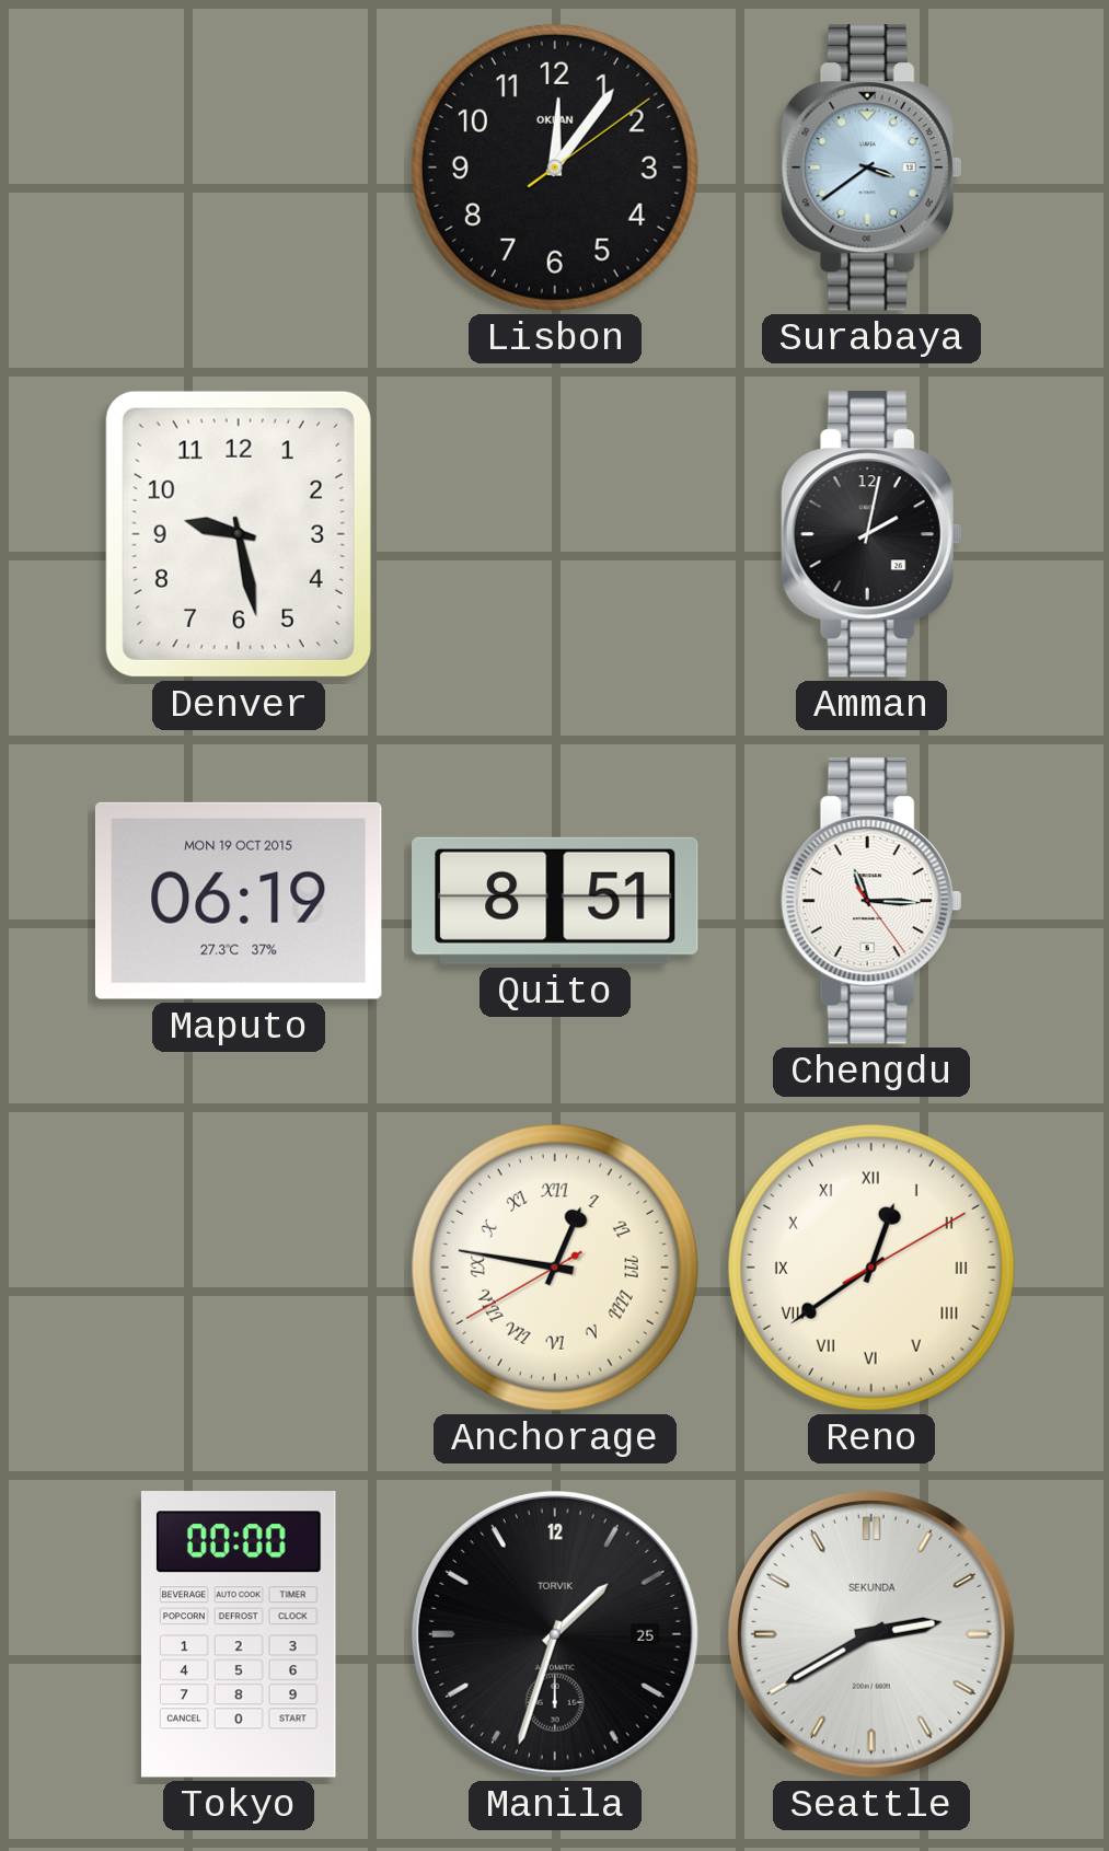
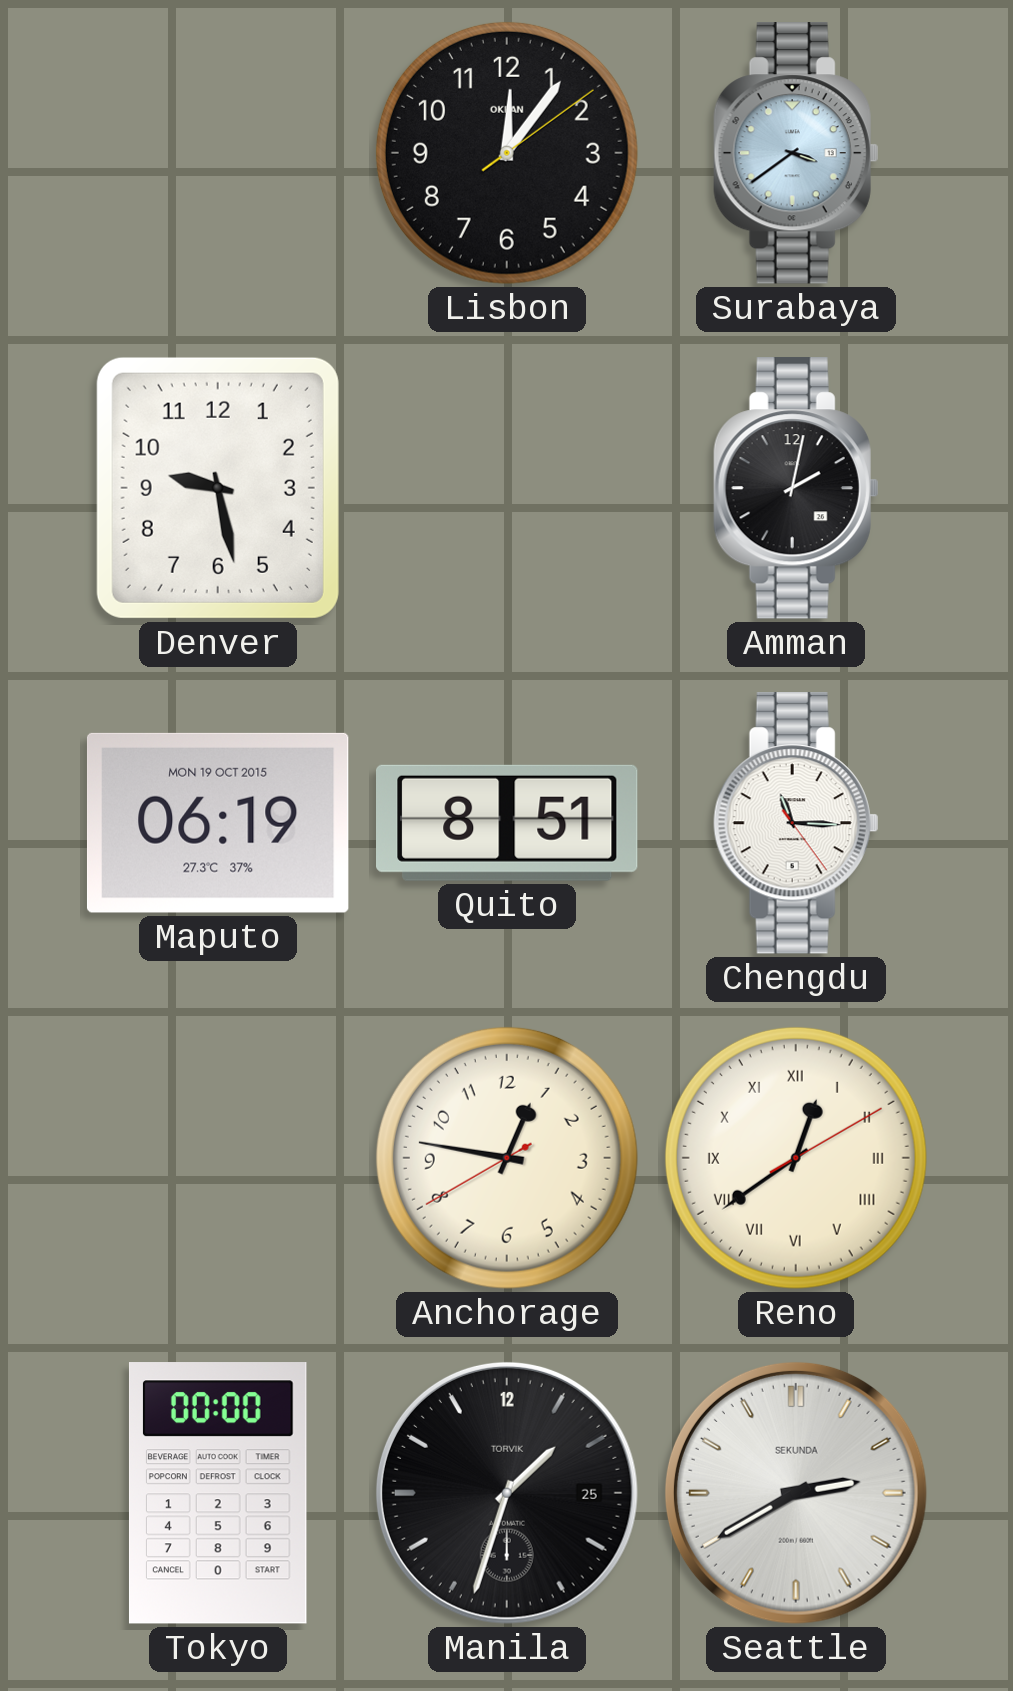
Anchorage numerals: Roman -> Arabic (507, 1158)
